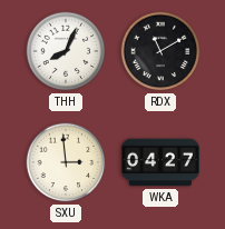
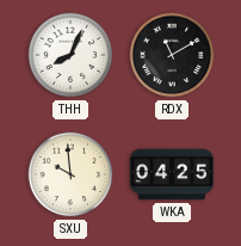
SXU: 2:59 -> 9:59 (70, 174)
WKA: 04:27 -> 04:25 (172, 174)
